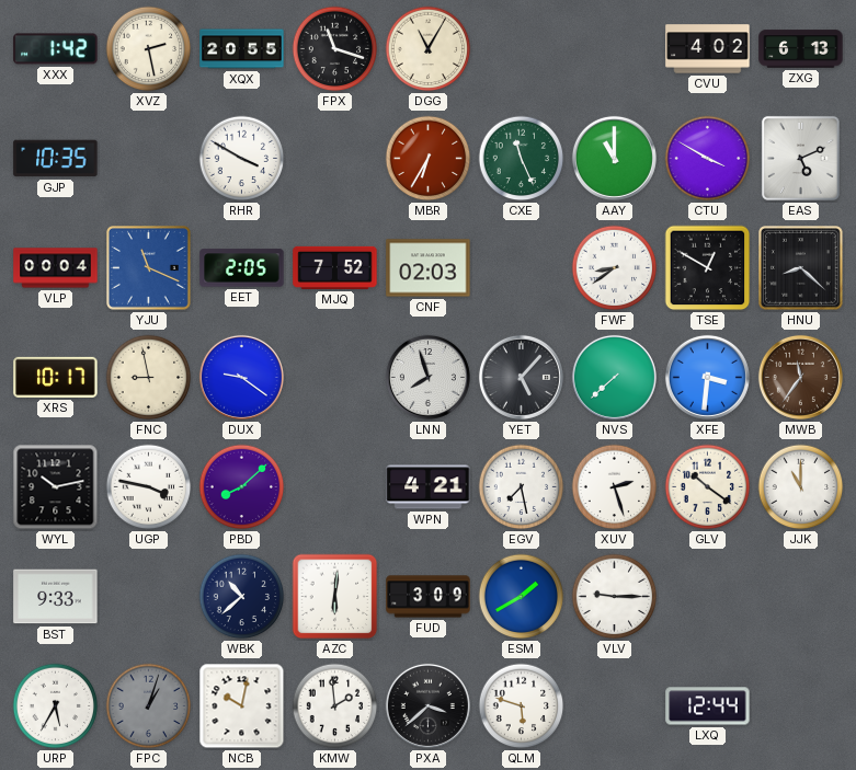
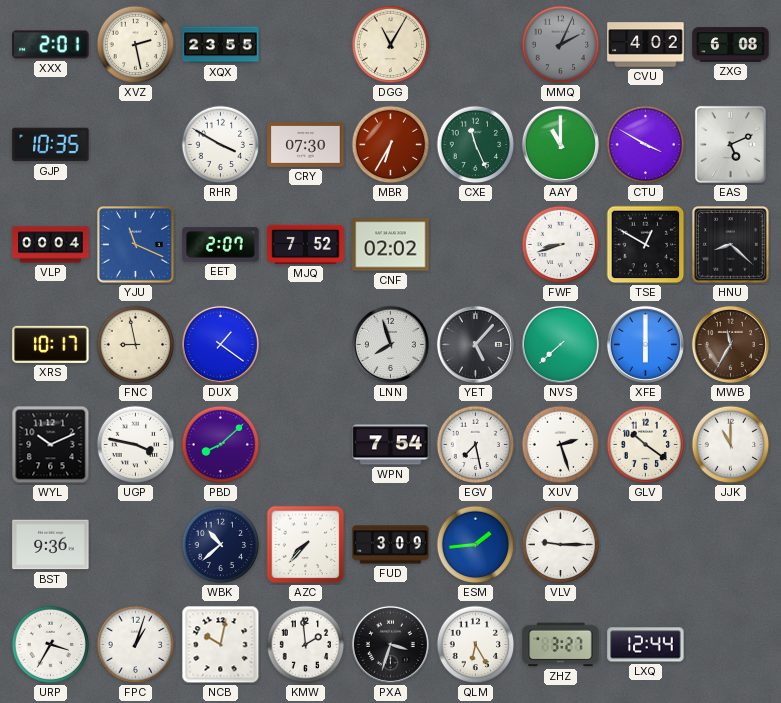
XXX: 1:42 -> 2:01 (51, 45)
XQX: 20:55 -> 23:55 (221, 45)
FPX: 11:18 -> none (335, 49)
MMQ: none -> 2:04 (561, 45)
ZXG: 6:13 -> 6:08 (731, 45)
CRY: none -> 07:30 (306, 145)
EET: 2:05 -> 2:07 (221, 245)
CNF: 02:03 -> 02:02 (391, 245)
FWF: 8:39 -> 8:42 (561, 245)
DUX: 9:21 -> 1:21 (220, 344)
XFE: 3:31 -> 6:00 (645, 344)
MWB: 11:36 -> 11:35 (730, 344)
WYL: 10:13 -> 10:11 (51, 445)
WPN: 4:21 -> 7:54 (391, 445)
BST: 9:33 -> 9:36 (51, 545)
AZC: 6:01 -> 7:37 (306, 545)
ESM: 1:40 -> 1:44 (476, 545)
URP: 5:35 -> 3:35 (51, 645)
FPC dial: grey -> white (136, 645)
PXA: 3:38 -> 3:33 (390, 644)
QLM: 5:48 -> 6:25 (476, 645)
ZHZ: none -> 3:27 (561, 645)
